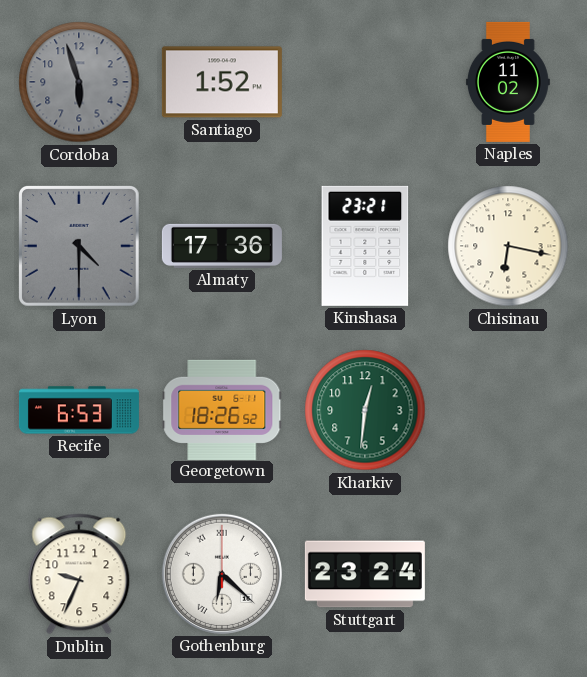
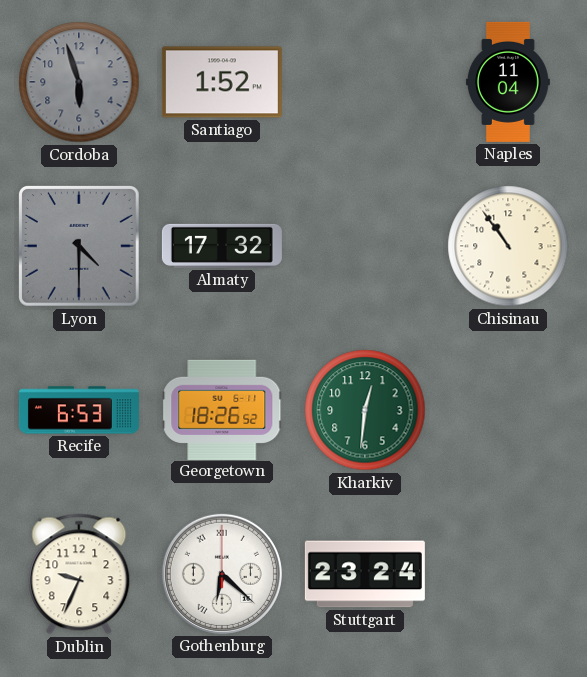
Naples: 11:02 -> 11:04 (508, 82)
Almaty: 17:36 -> 17:32 (222, 246)
Kinshasa: 23:21 -> none (365, 246)
Chisinau: 6:17 -> 10:54 (508, 246)
